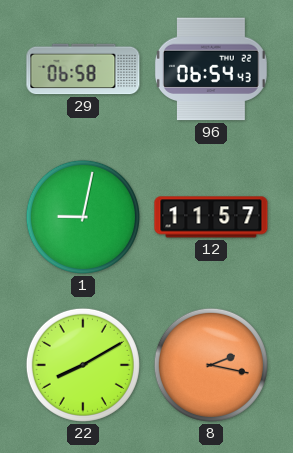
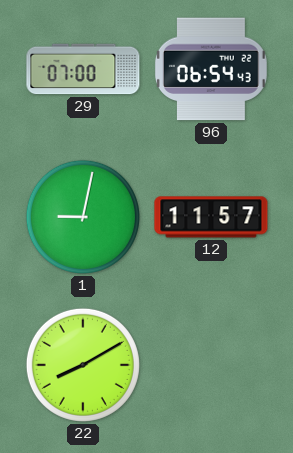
29: 06:58 -> 07:00 (83, 69)
8: 2:17 -> none (211, 365)
